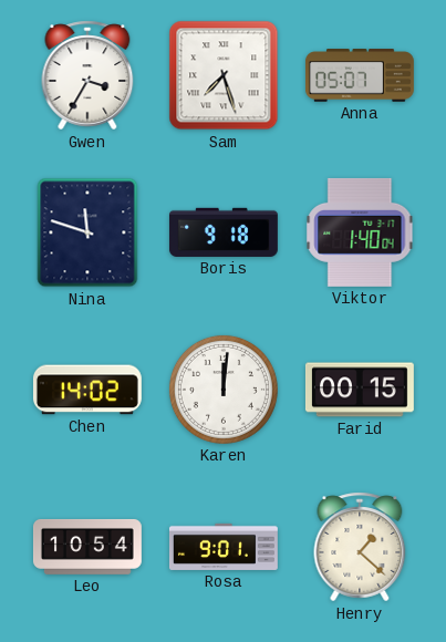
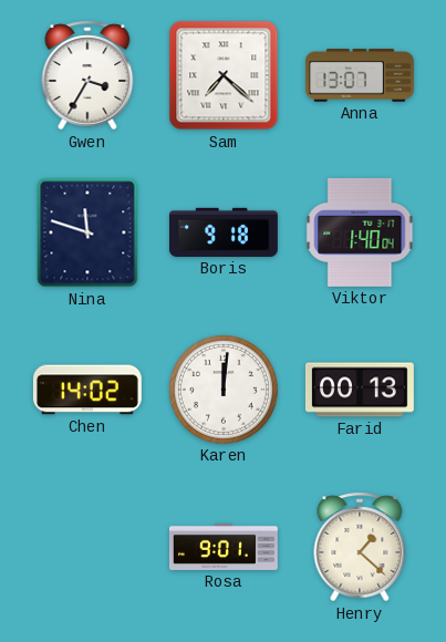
Sam: 7:27 -> 7:22 (224, 75)
Anna: 05:07 -> 13:07 (360, 75)
Farid: 00:15 -> 00:13 (360, 390)
Leo: 10:54 -> none (87, 547)
